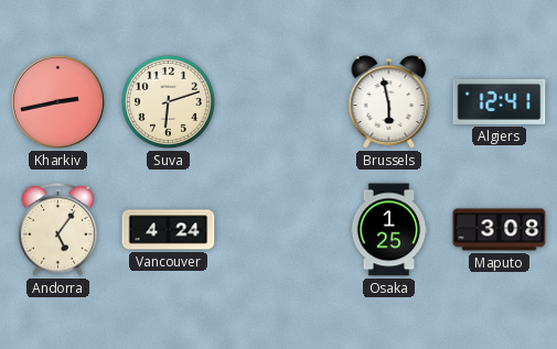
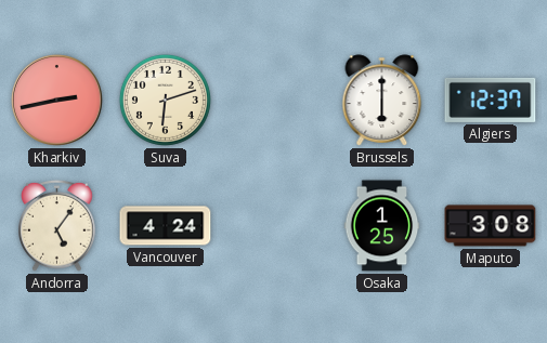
Brussels: 5:58 -> 6:00 (382, 101)
Algiers: 12:41 -> 12:37 (491, 100)
